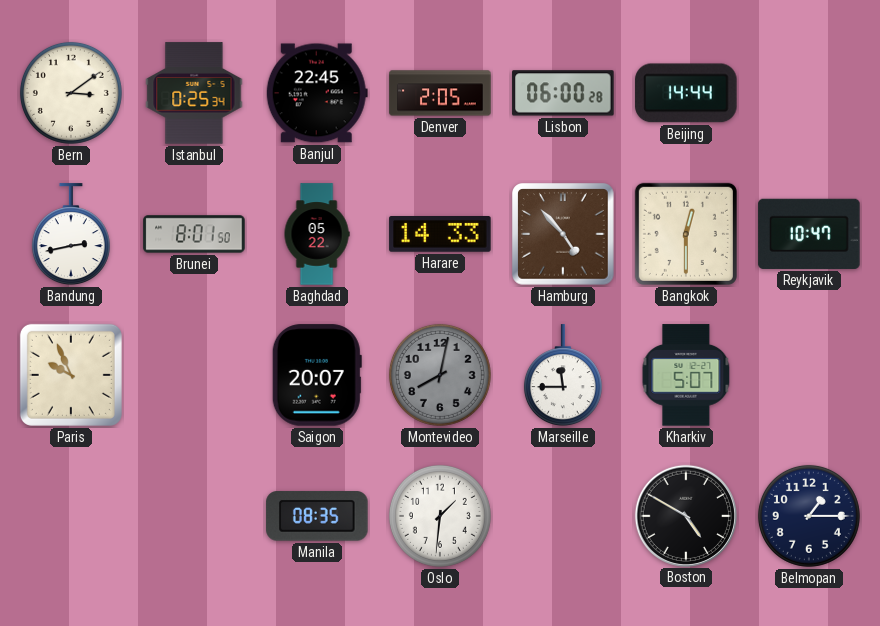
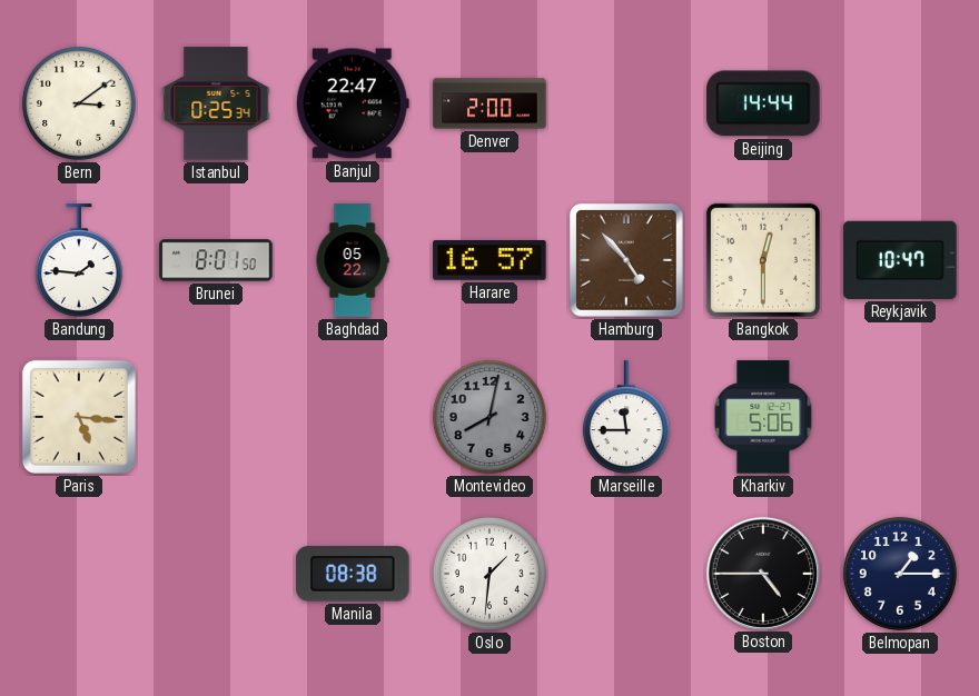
Banjul: 22:45 -> 22:47 (353, 103)
Denver: 2:05 -> 2:00 (489, 103)
Lisbon: 06:00 -> none (563, 93)
Bandung: 2:43 -> 1:46 (79, 261)
Harare: 14:33 -> 16:57 (489, 261)
Paris: 9:56 -> 5:16 (79, 417)
Saigon: 20:07 -> none (317, 375)
Kharkiv: 5:07 -> 5:06 (763, 417)
Manila: 08:35 -> 08:38 (353, 574)
Boston: 4:50 -> 4:45 (762, 573)
